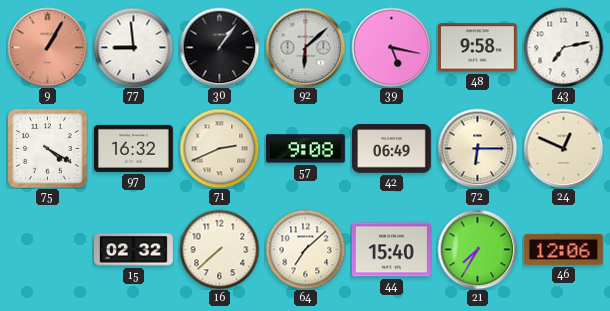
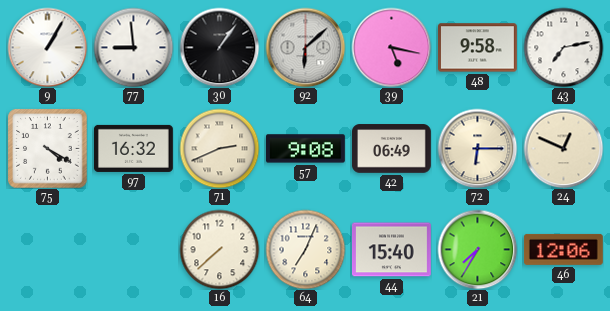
9 dial: salmon -> white (47, 47)
15: 02:32 -> none (134, 250)
64: 7:08 -> 7:04 (305, 249)
